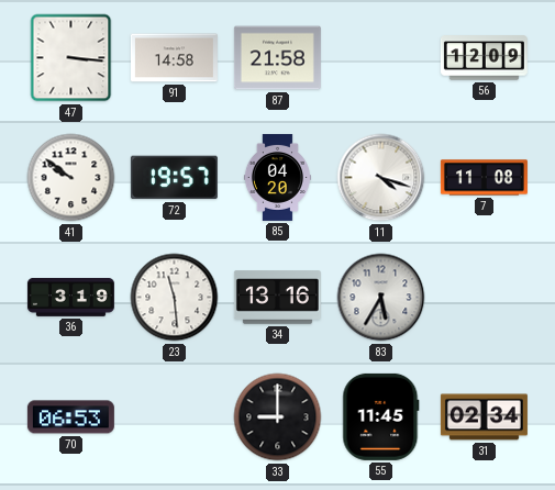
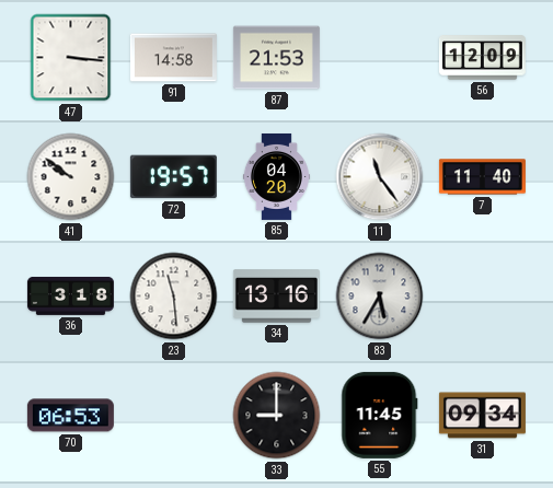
87: 21:58 -> 21:53 (276, 58)
11: 4:18 -> 11:24 (380, 177)
7: 11:08 -> 11:40 (482, 177)
36: 3:19 -> 3:18 (70, 295)
31: 02:34 -> 09:34 (482, 416)
